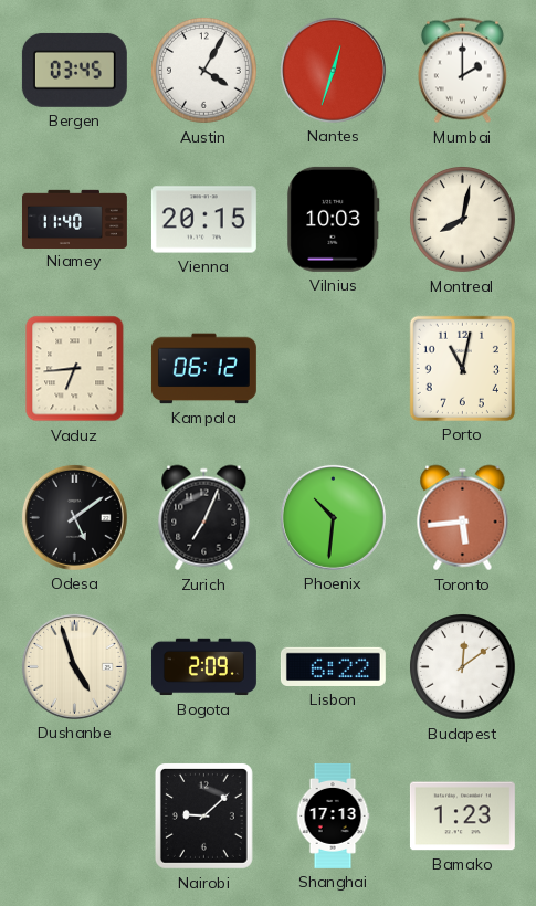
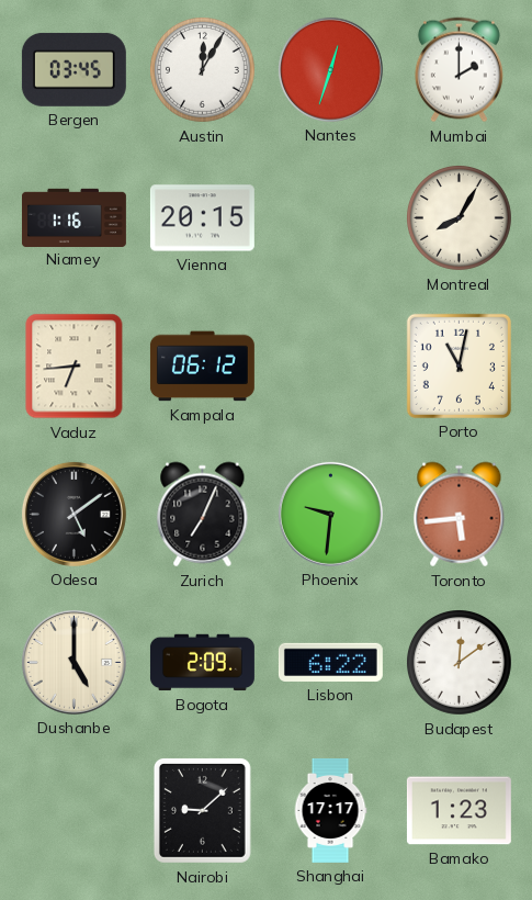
Austin: 4:05 -> 12:05 (203, 70)
Niamey: 11:40 -> 1:16 (73, 217)
Vilnius: 10:03 -> none (334, 219)
Montreal: 8:02 -> 8:05 (460, 218)
Phoenix: 10:31 -> 9:31 (330, 514)
Dushanbe: 4:57 -> 5:00 (73, 662)
Shanghai: 17:13 -> 17:17 (330, 810)
